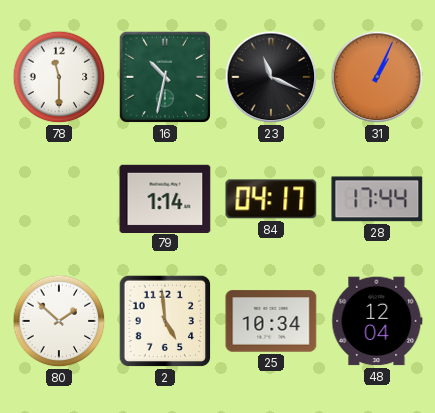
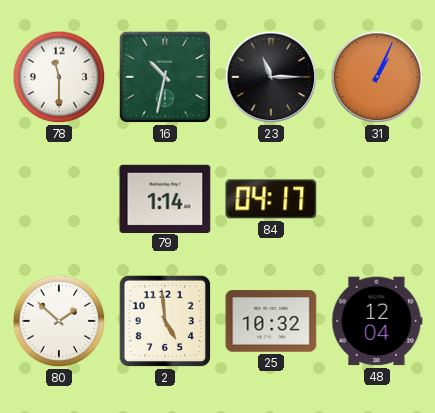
23: 11:19 -> 11:15 (271, 77)
28: 17:44 -> none (377, 199)
25: 10:34 -> 10:32 (271, 321)
